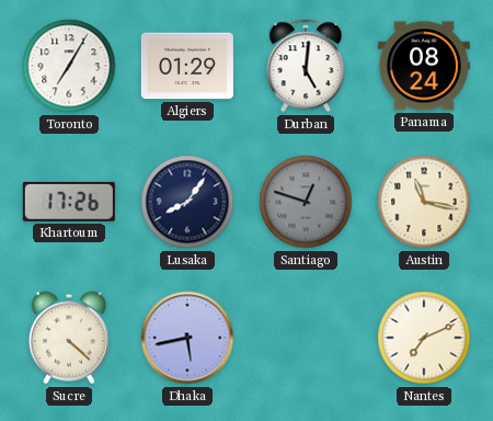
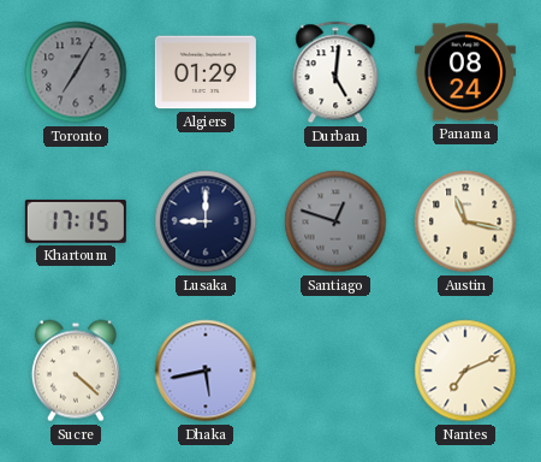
Toronto dial: white -> grey (76, 72)
Khartoum: 17:26 -> 17:15 (76, 221)
Lusaka: 8:06 -> 9:00 (206, 221)
